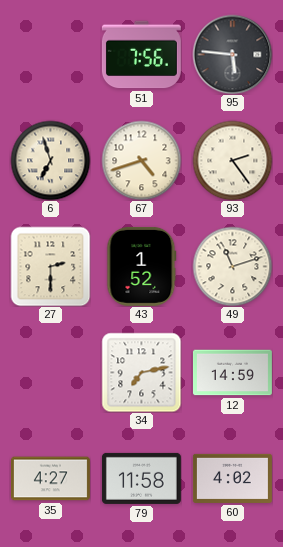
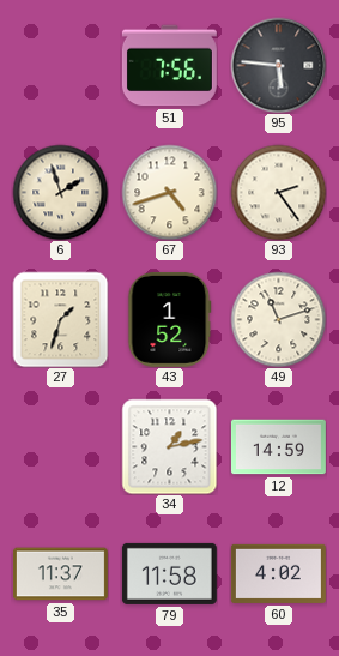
6: 6:57 -> 1:57 (60, 192)
27: 2:30 -> 1:33 (60, 319)
34: 7:13 -> 1:13 (169, 446)
35: 4:27 -> 11:37 (60, 574)
